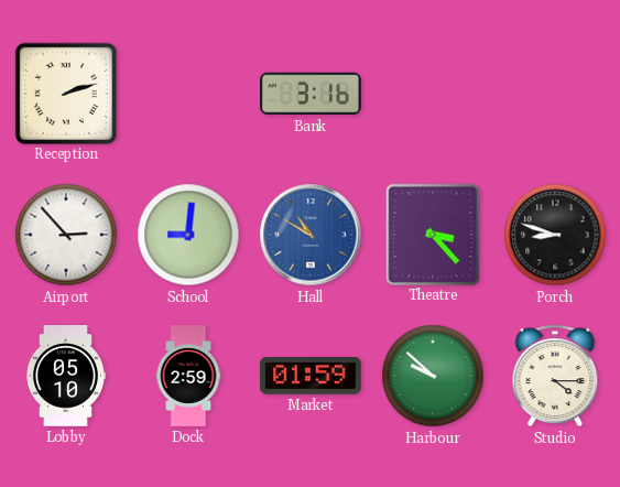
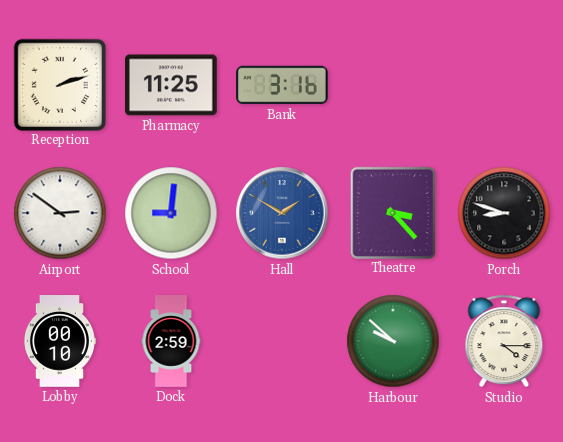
Pharmacy: none -> 11:25 (171, 85)
Airport: 2:53 -> 2:51 (60, 213)
Hall: 10:50 -> 1:50 (282, 213)
Lobby: 05:10 -> 00:10 (59, 341)
Market: 01:59 -> none (311, 376)
